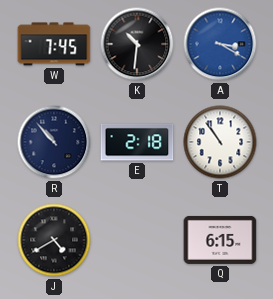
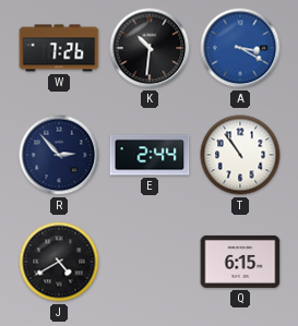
W: 7:45 -> 7:26 (59, 48)
R: 10:53 -> 2:53 (59, 155)
E: 2:18 -> 2:44 (150, 155)
